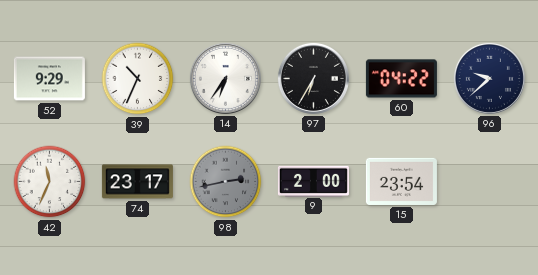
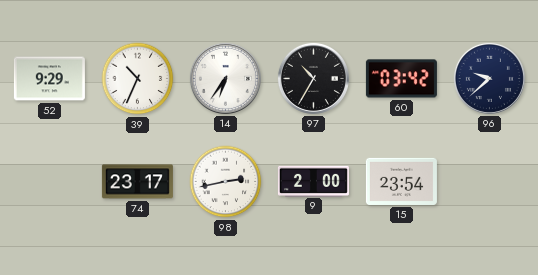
97: 6:35 -> 10:35 (313, 78)
60: 04:22 -> 03:42 (401, 79)
42: 11:34 -> none (50, 182)
98 dial: grey -> white (226, 182)
